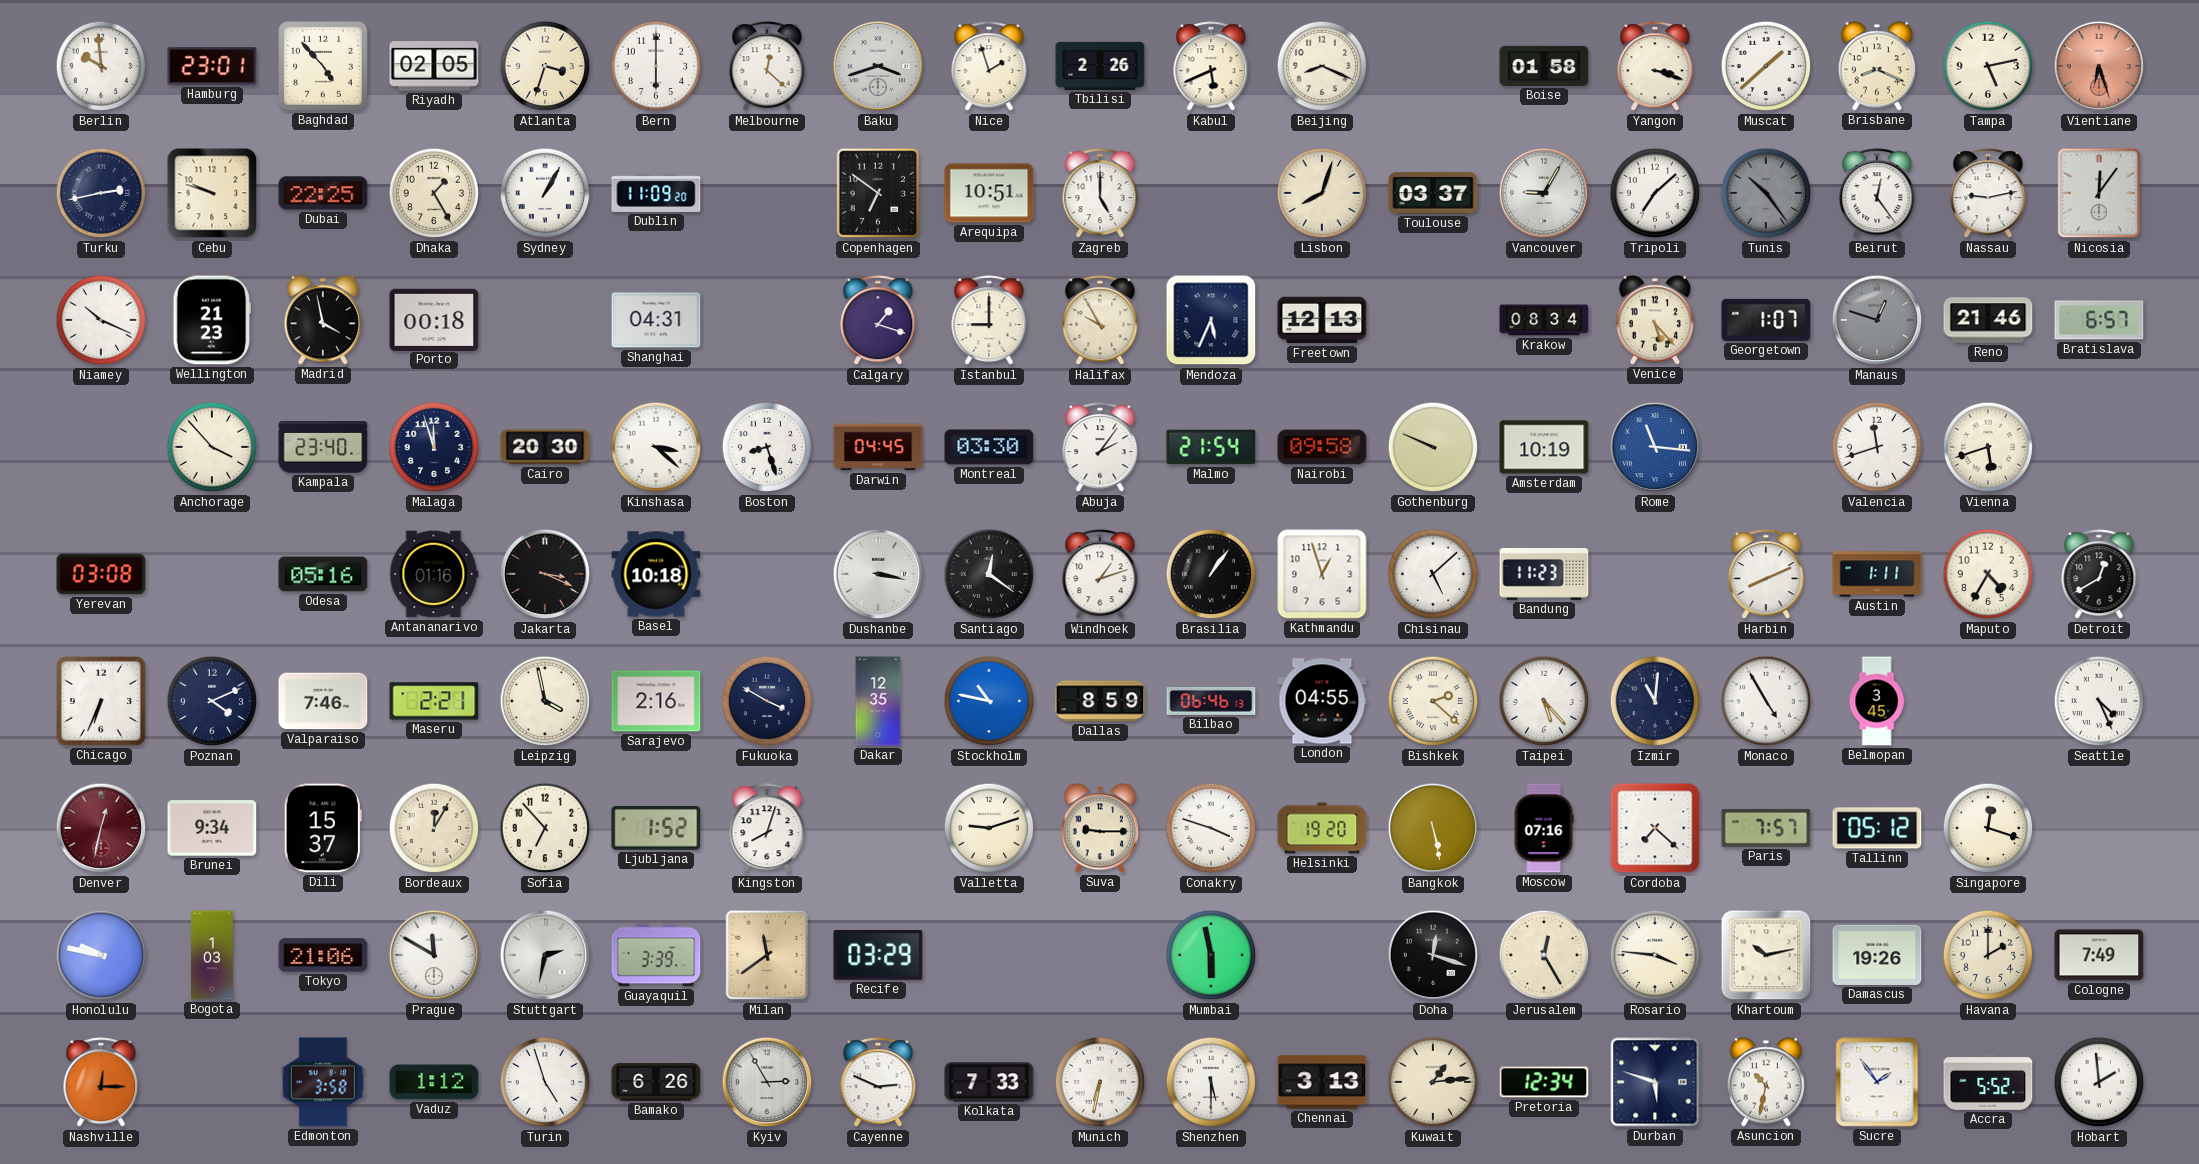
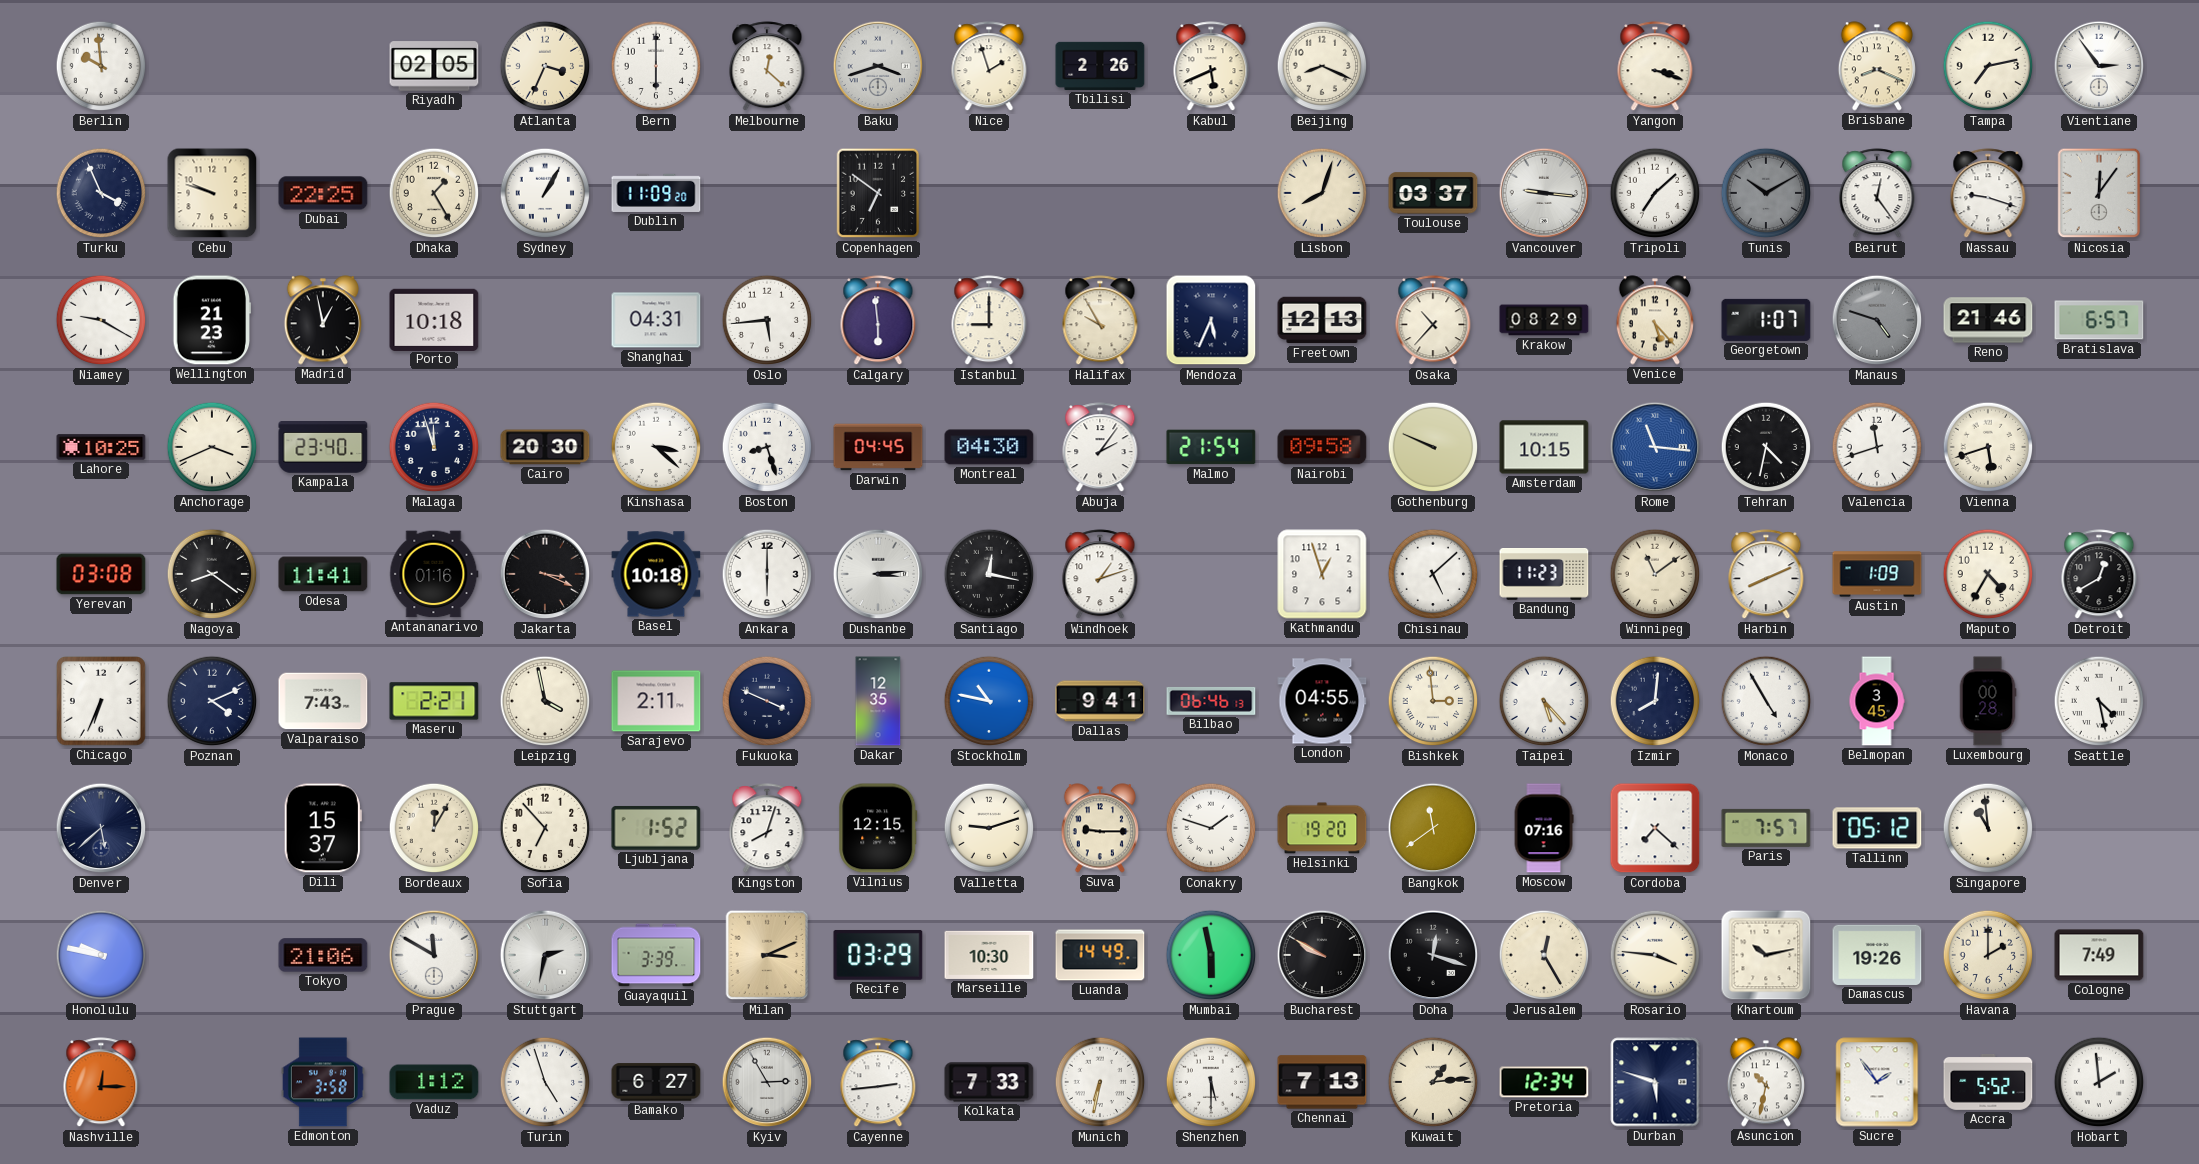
Hamburg: 23:01 -> none (212, 66)
Baghdad: 4:53 -> none (324, 67)
Atlanta: 3:33 -> 3:34 (545, 66)
Boise: 01:58 -> none (1544, 66)
Muscat: 1:38 -> none (1766, 66)
Tampa: 5:13 -> 7:13 (1988, 66)
Vientiane: 6:27 -> 2:54 (2099, 66)
Vientiane dial: salmon -> white (2099, 66)
Turku: 2:43 -> 3:56 (101, 193)
Arequipa: 10:51 -> none (989, 193)
Zagreb: 5:00 -> none (1100, 194)
Vancouver: 9:05 -> 9:16 (1544, 193)
Tunis: 10:24 -> 10:10 (1766, 193)
Nassau: 9:13 -> 9:18 (1988, 194)
Niamey: 10:19 -> 9:20 (101, 320)
Madrid: 3:58 -> 12:58 (323, 320)
Porto: 00:18 -> 10:18 (434, 319)
Oslo: none -> 5:44 (767, 320)
Calgary: 1:18 -> 5:59 (878, 321)
Osaka: none -> 10:37 (1433, 321)
Krakow: 08:34 -> 08:29 (1544, 320)
Manaus: 12:48 -> 4:48 (1877, 320)
Lahore: none -> 10:25 (101, 447)
Anchorage: 3:53 -> 3:41 (212, 447)
Montreal: 03:30 -> 04:30 (989, 447)
Amsterdam: 10:19 -> 10:15 (1544, 447)
Tehran: none -> 4:32 (1766, 447)
Nagoya: none -> 8:21 (212, 574)
Odesa: 05:16 -> 11:41 (323, 574)
Ankara: none -> 6:00 (767, 574)
Dushanbe: 3:17 -> 3:14 (878, 574)
Santiago: 12:21 -> 12:17 (989, 574)
Brasilia: 1:06 -> none (1211, 574)
Winnipeg: none -> 11:09 (1655, 574)
Austin: 1:11 -> 1:09 (1877, 574)
Valparaiso: 7:46 -> 7:43 (323, 701)
Sarajevo: 2:16 -> 2:11 (656, 701)
Fukuoka: 3:50 -> 3:49 (767, 701)
Dallas: 8:59 -> 9:41 (1100, 701)
Bishkek: 2:22 -> 2:59 (1433, 701)
Izmir: 11:01 -> 8:01 (1655, 701)
Luxembourg: none -> 00:28 (1988, 701)
Seattle: 4:26 -> 4:28 (2099, 701)
Denver: 12:32 -> 5:38 (101, 828)
Denver dial: burgundy -> navy (101, 828)
Brunei: 9:34 -> none (212, 828)
Vilnius: none -> 12:15 (878, 828)
Conakry: 3:48 -> 1:48 (1211, 828)
Bangkok: 5:28 -> 11:39 (1433, 828)
Singapore: 12:18 -> 10:59 (1988, 828)
Bogota: 1:03 -> none (213, 955)
Milan: 11:39 -> 3:11 (767, 955)
Marseille: none -> 10:30 (989, 955)
Luanda: none -> 14:49 (1100, 955)
Bucharest: none -> 9:50 (1322, 955)
Bamako: 6:26 -> 6:27 (656, 1082)
Cayenne: 2:49 -> 2:44 (878, 1083)
Chennai: 3:13 -> 7:13 (1322, 1082)
